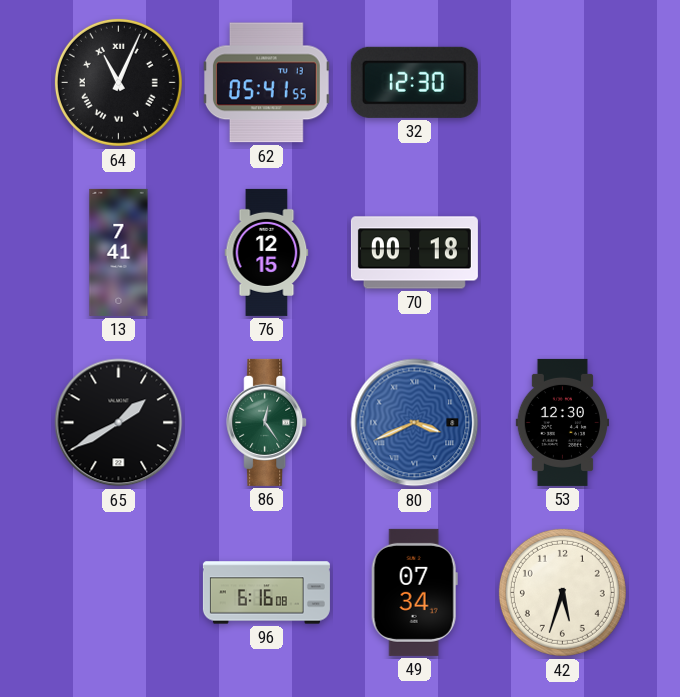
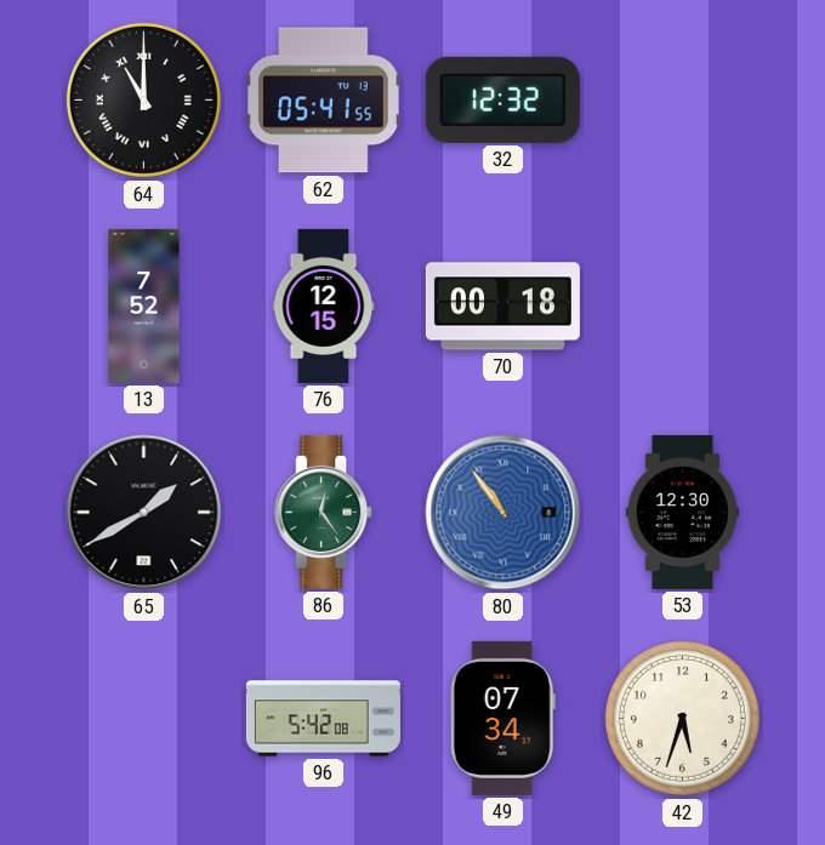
64: 11:04 -> 11:00 (143, 99)
32: 12:30 -> 12:32 (502, 99)
13: 7:41 -> 7:52 (144, 306)
80: 3:41 -> 10:54 (503, 513)
96: 6:16 -> 5:42 (323, 719)
